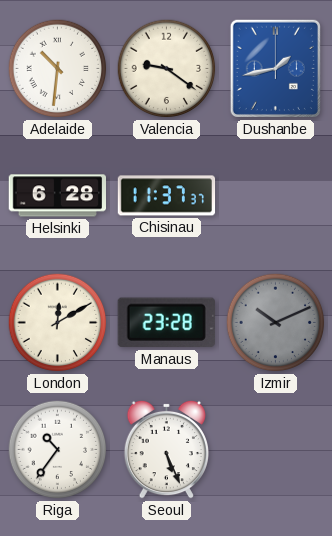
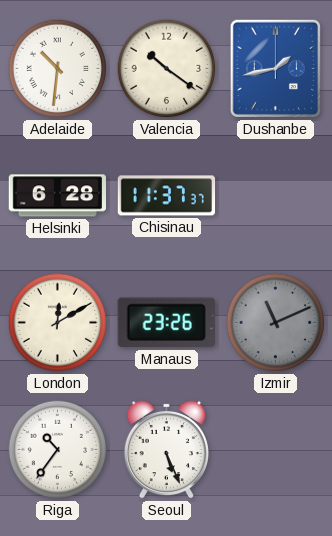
Valencia: 9:21 -> 10:21 (167, 69)
Manaus: 23:28 -> 23:26 (166, 323)
Izmir: 10:11 -> 11:11 (276, 323)
